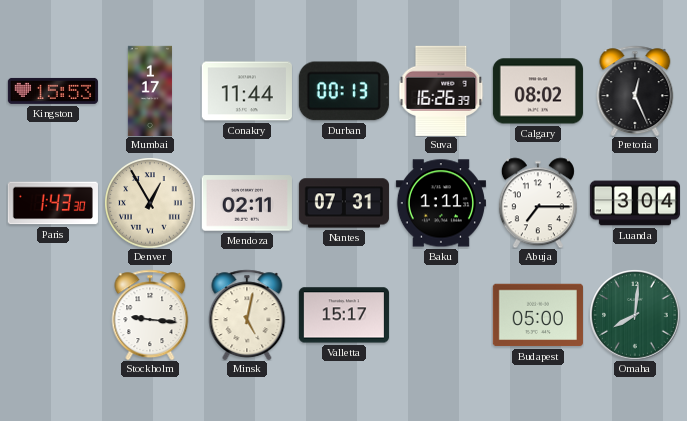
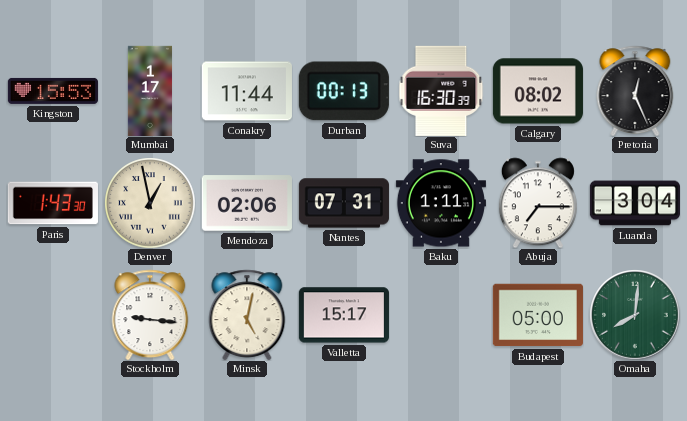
Suva: 16:26 -> 16:30 (441, 91)
Denver: 12:55 -> 12:58 (150, 203)
Mendoza: 02:11 -> 02:06 (247, 203)
